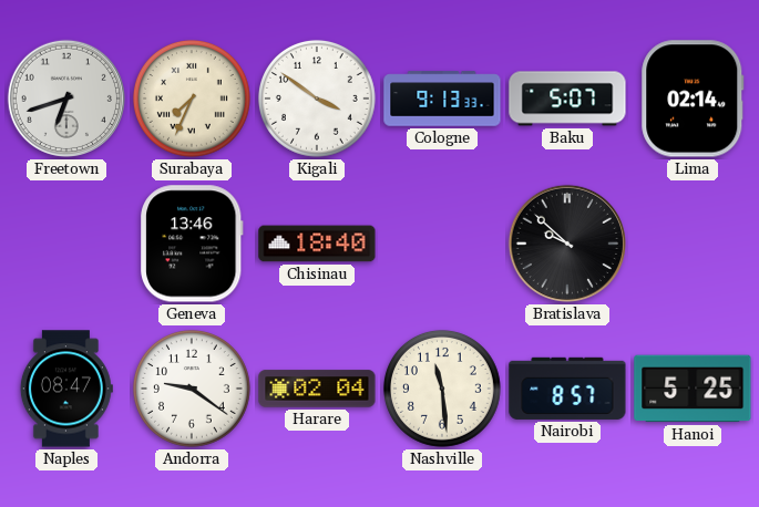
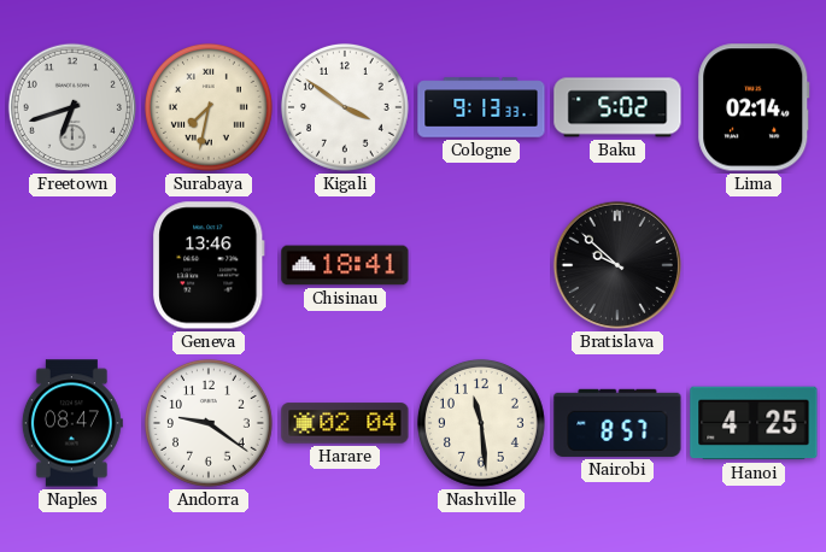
Surabaya: 7:34 -> 7:32 (209, 107)
Baku: 5:07 -> 5:02 (617, 107)
Chisinau: 18:40 -> 18:41 (345, 265)
Hanoi: 5:25 -> 4:25 (754, 423)
